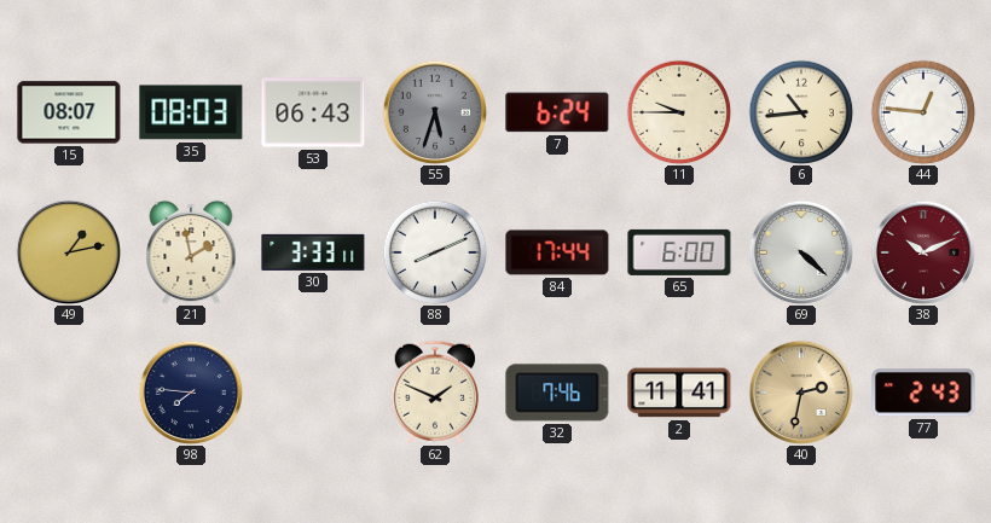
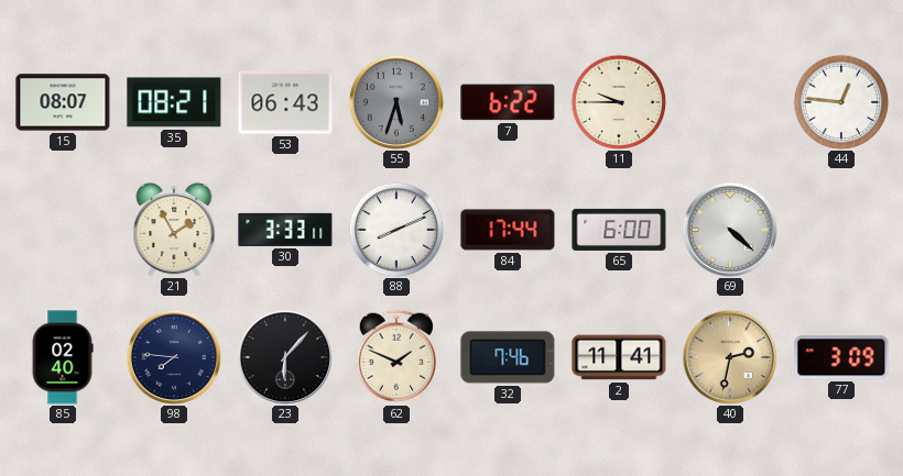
35: 08:03 -> 08:21 (174, 102)
7: 6:24 -> 6:22 (508, 102)
6: 10:44 -> none (801, 112)
49: 1:13 -> none (69, 252)
21: 1:58 -> 1:55 (174, 230)
38: 10:11 -> none (923, 252)
85: none -> 02:40 (63, 357)
23: none -> 6:07 (285, 357)
77: 2:43 -> 3:09 (841, 357)
